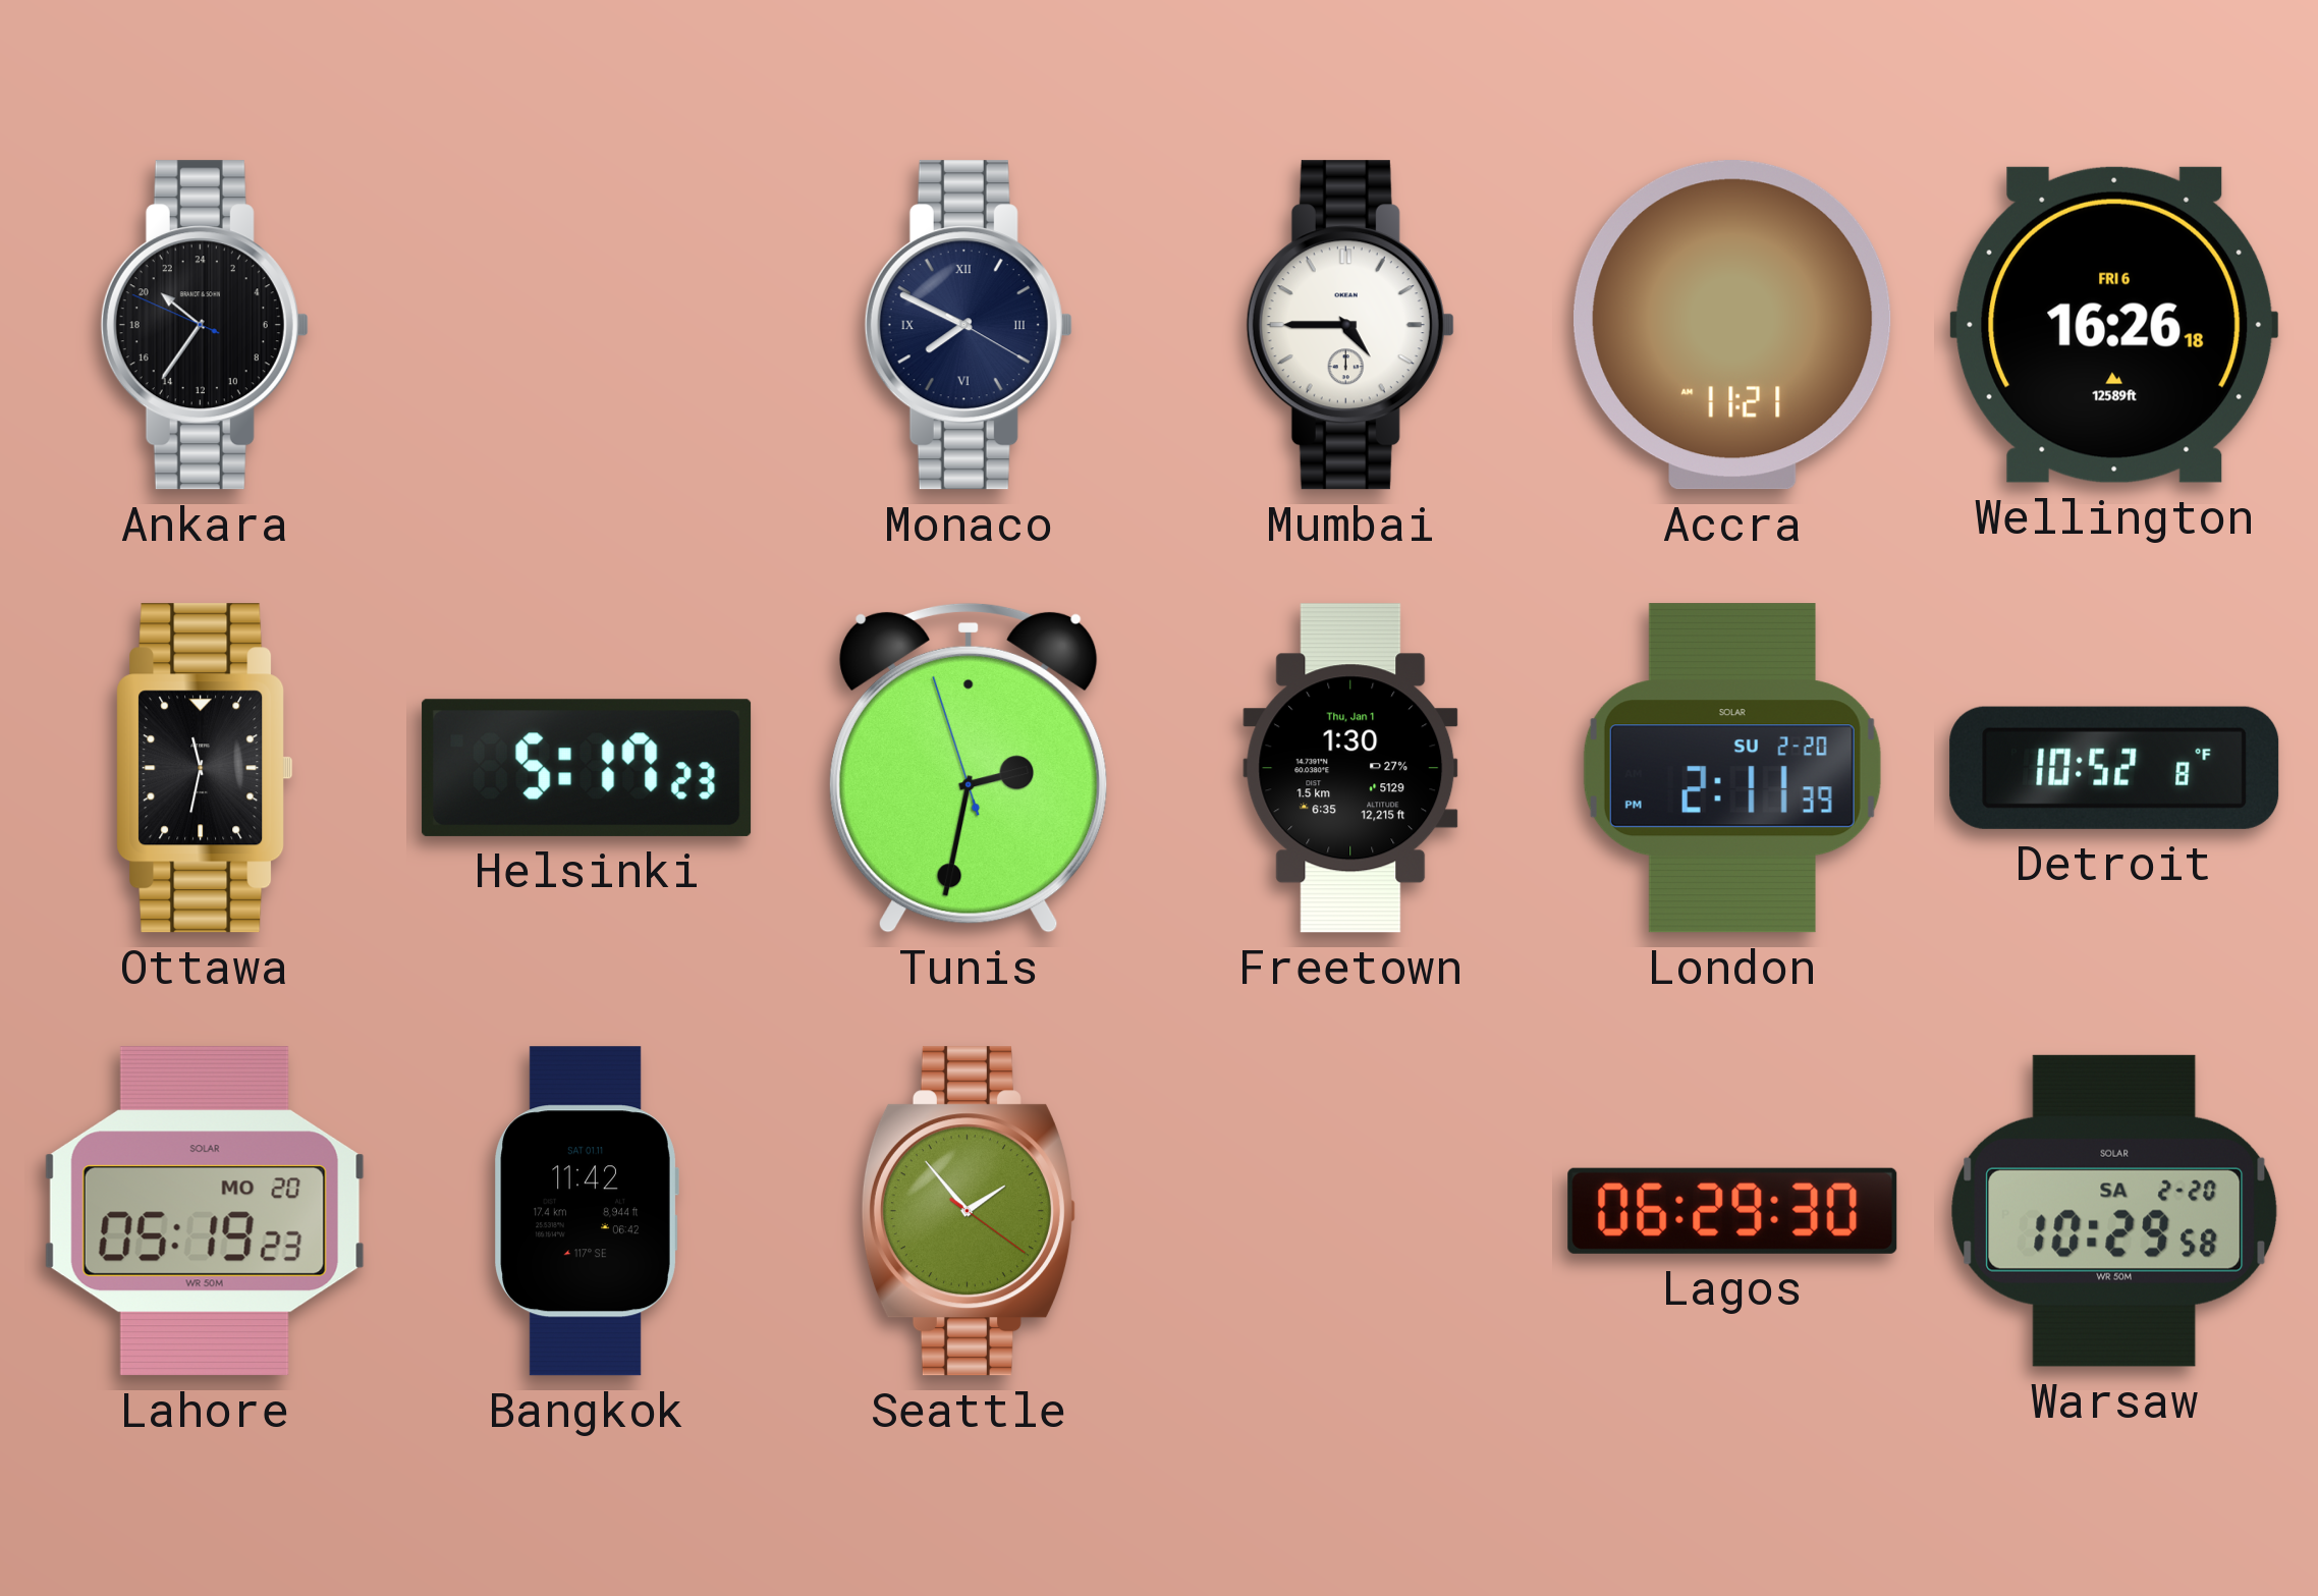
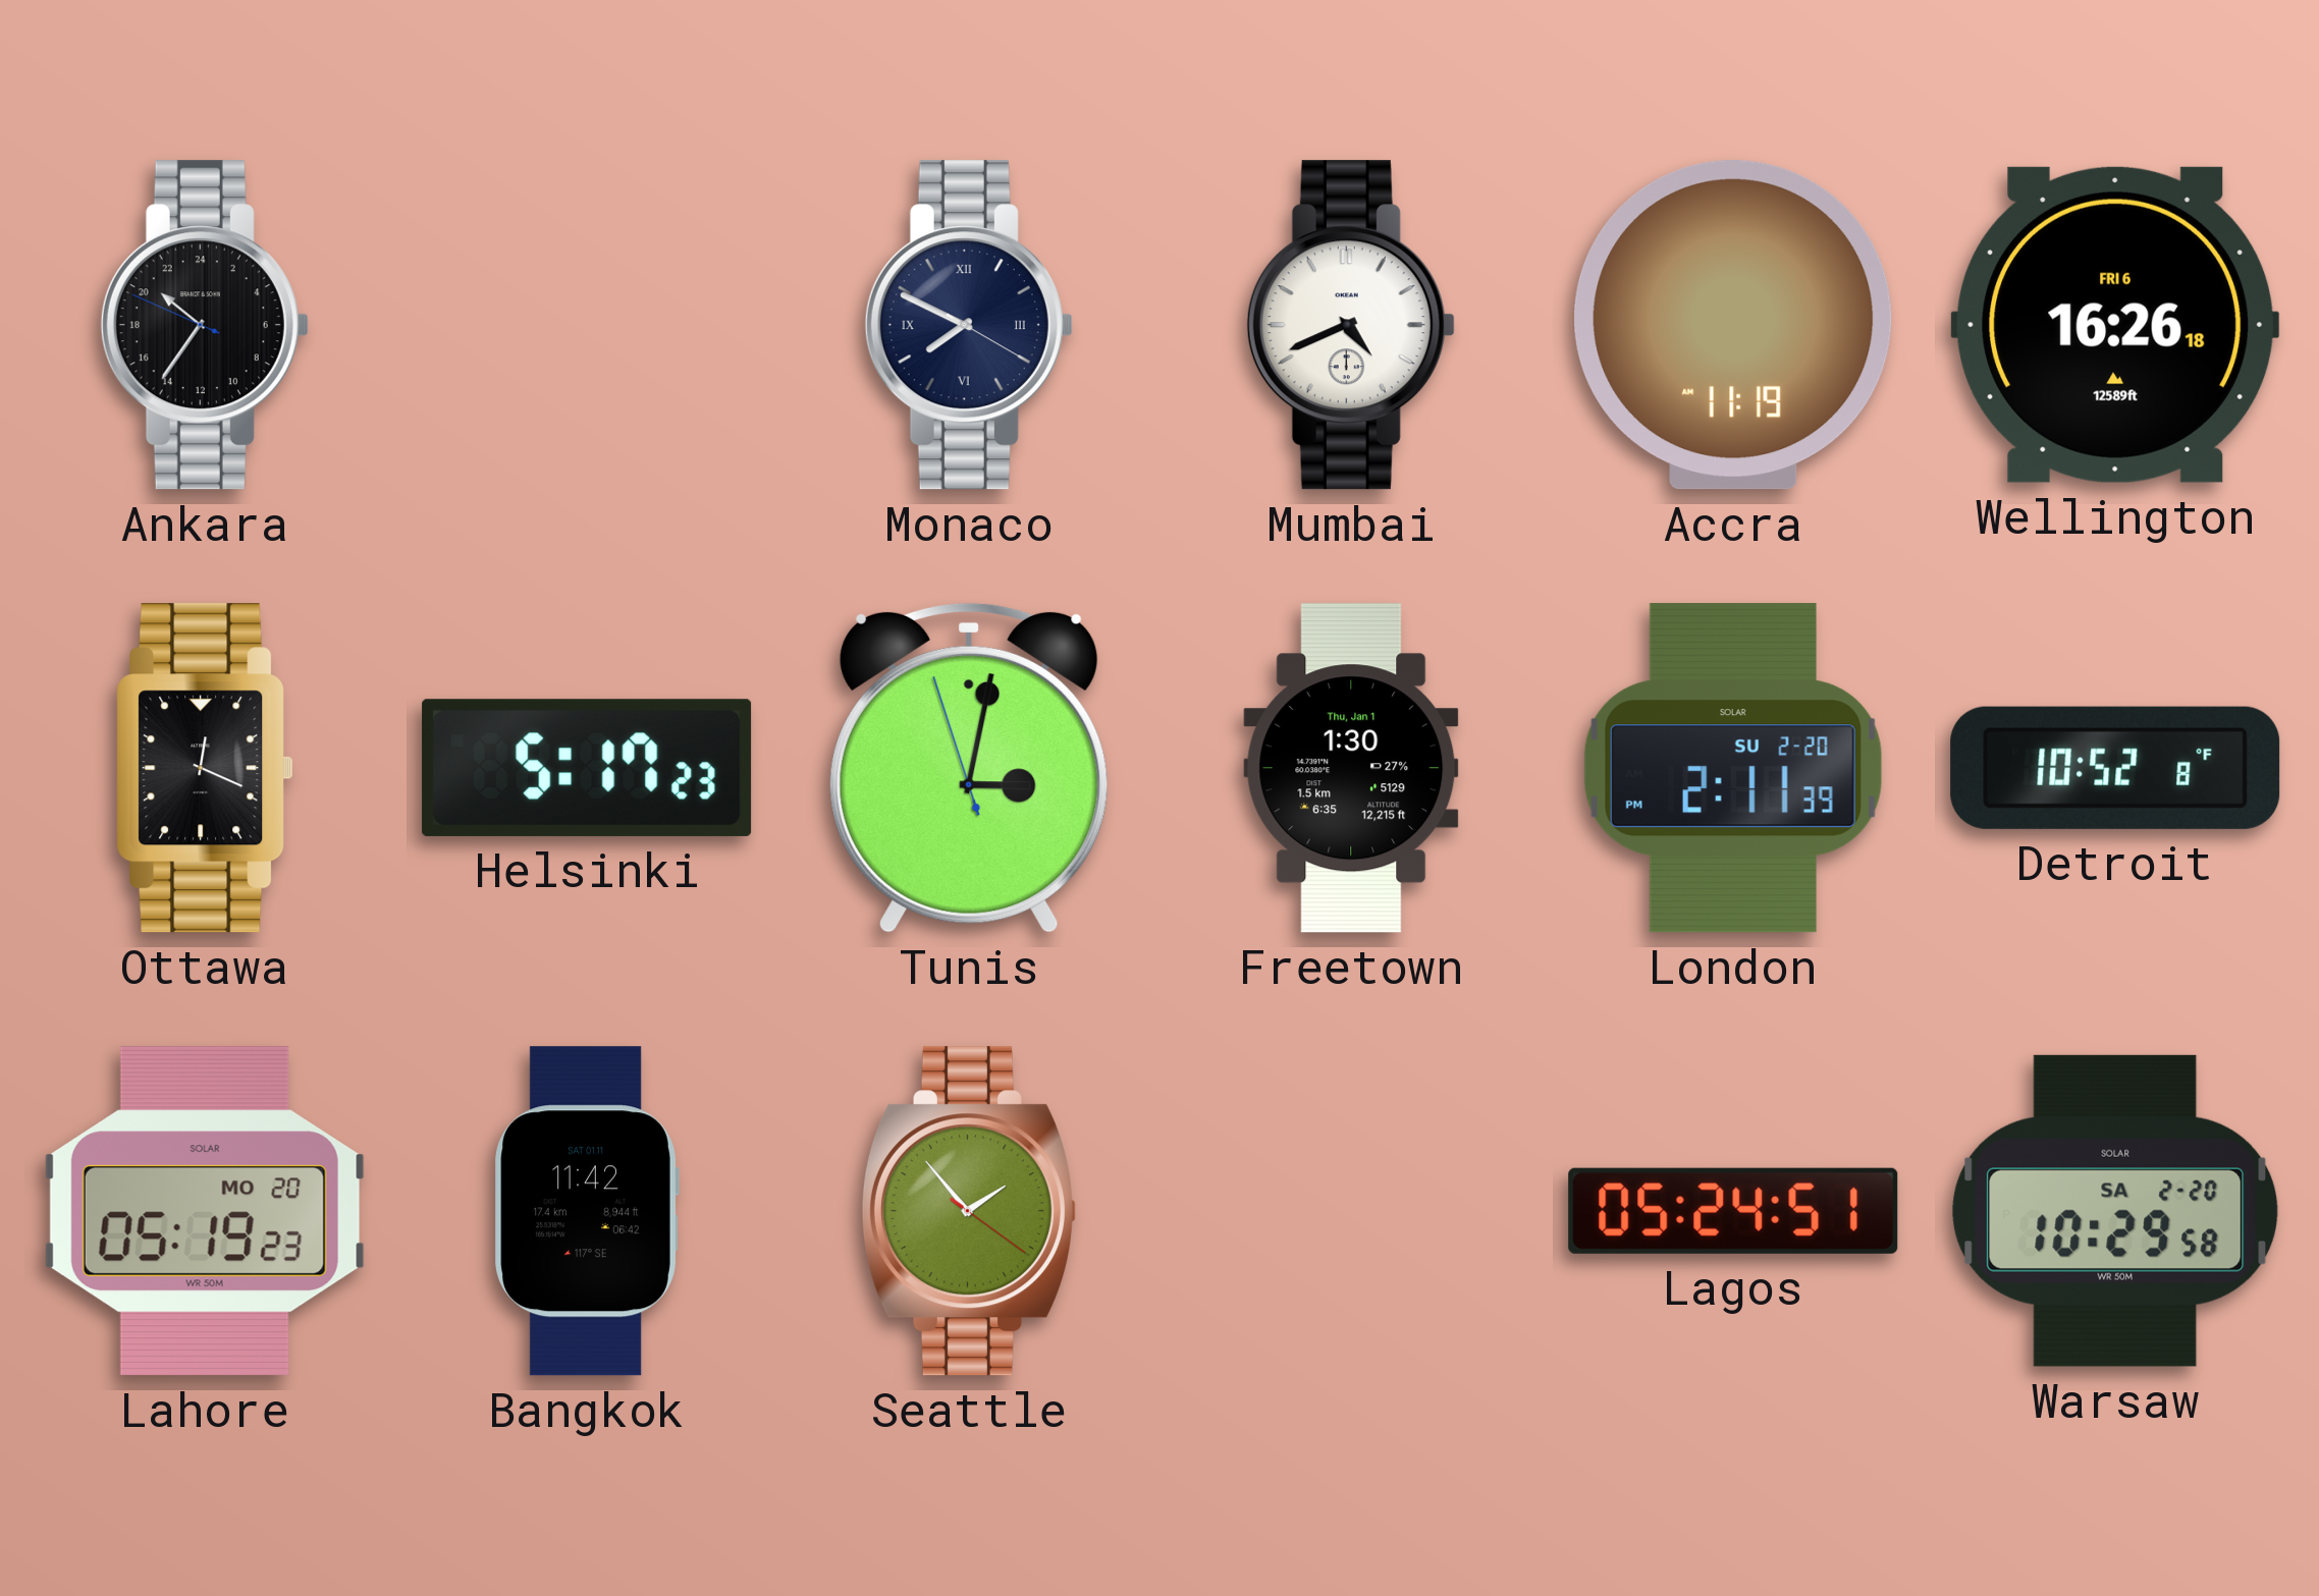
Mumbai: 4:45 -> 4:41 (1351, 325)
Accra: 11:21 -> 11:19 (1734, 325)
Ottawa: 11:32 -> 12:19 (205, 768)
Tunis: 2:31 -> 3:01 (969, 768)
Lagos: 06:29 -> 05:24 (1733, 1211)
